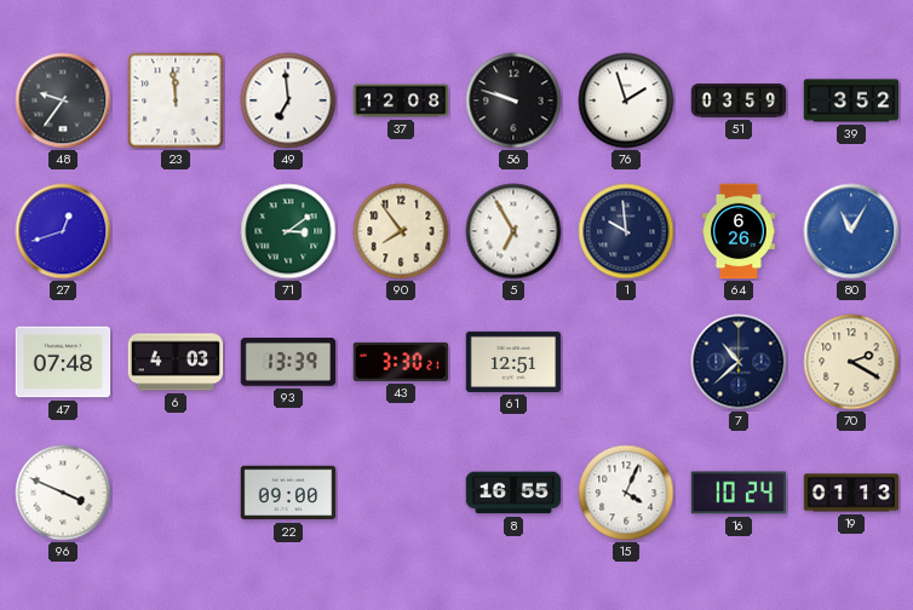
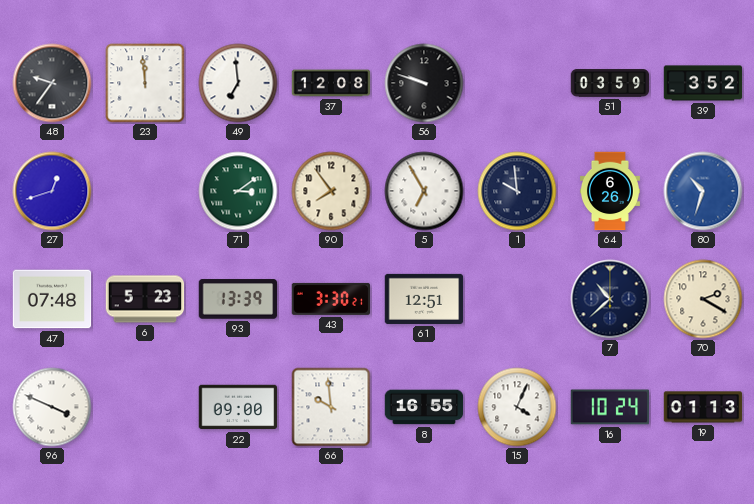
76: 1:57 -> none (626, 100)
80: 11:05 -> 10:33 (703, 191)
6: 4:03 -> 5:23 (145, 299)
66: none -> 9:59 (331, 407)
